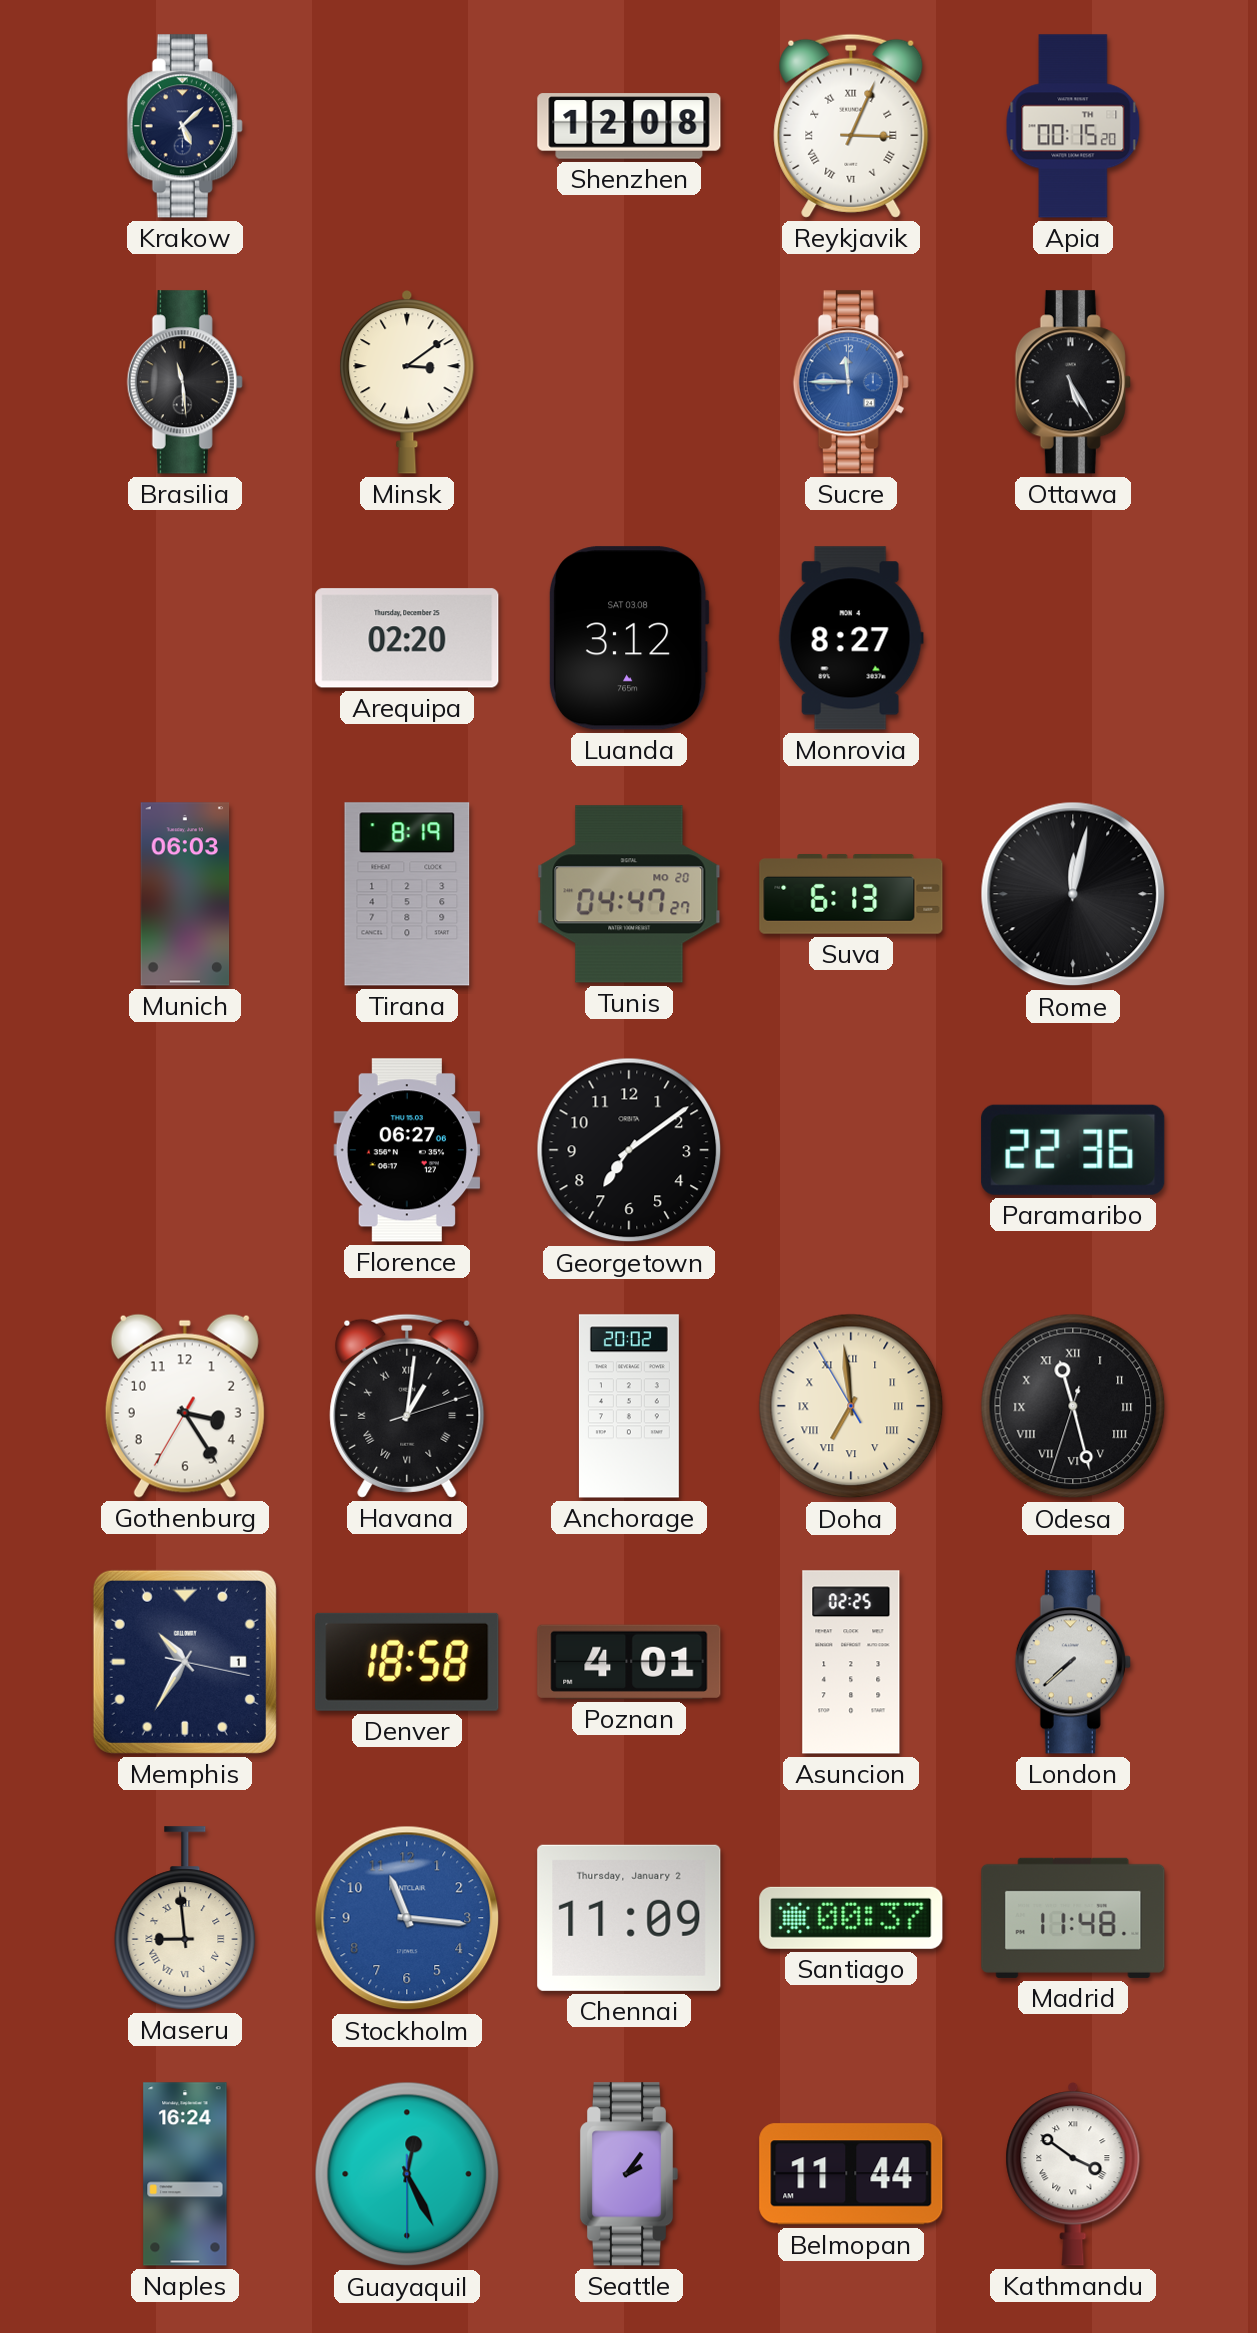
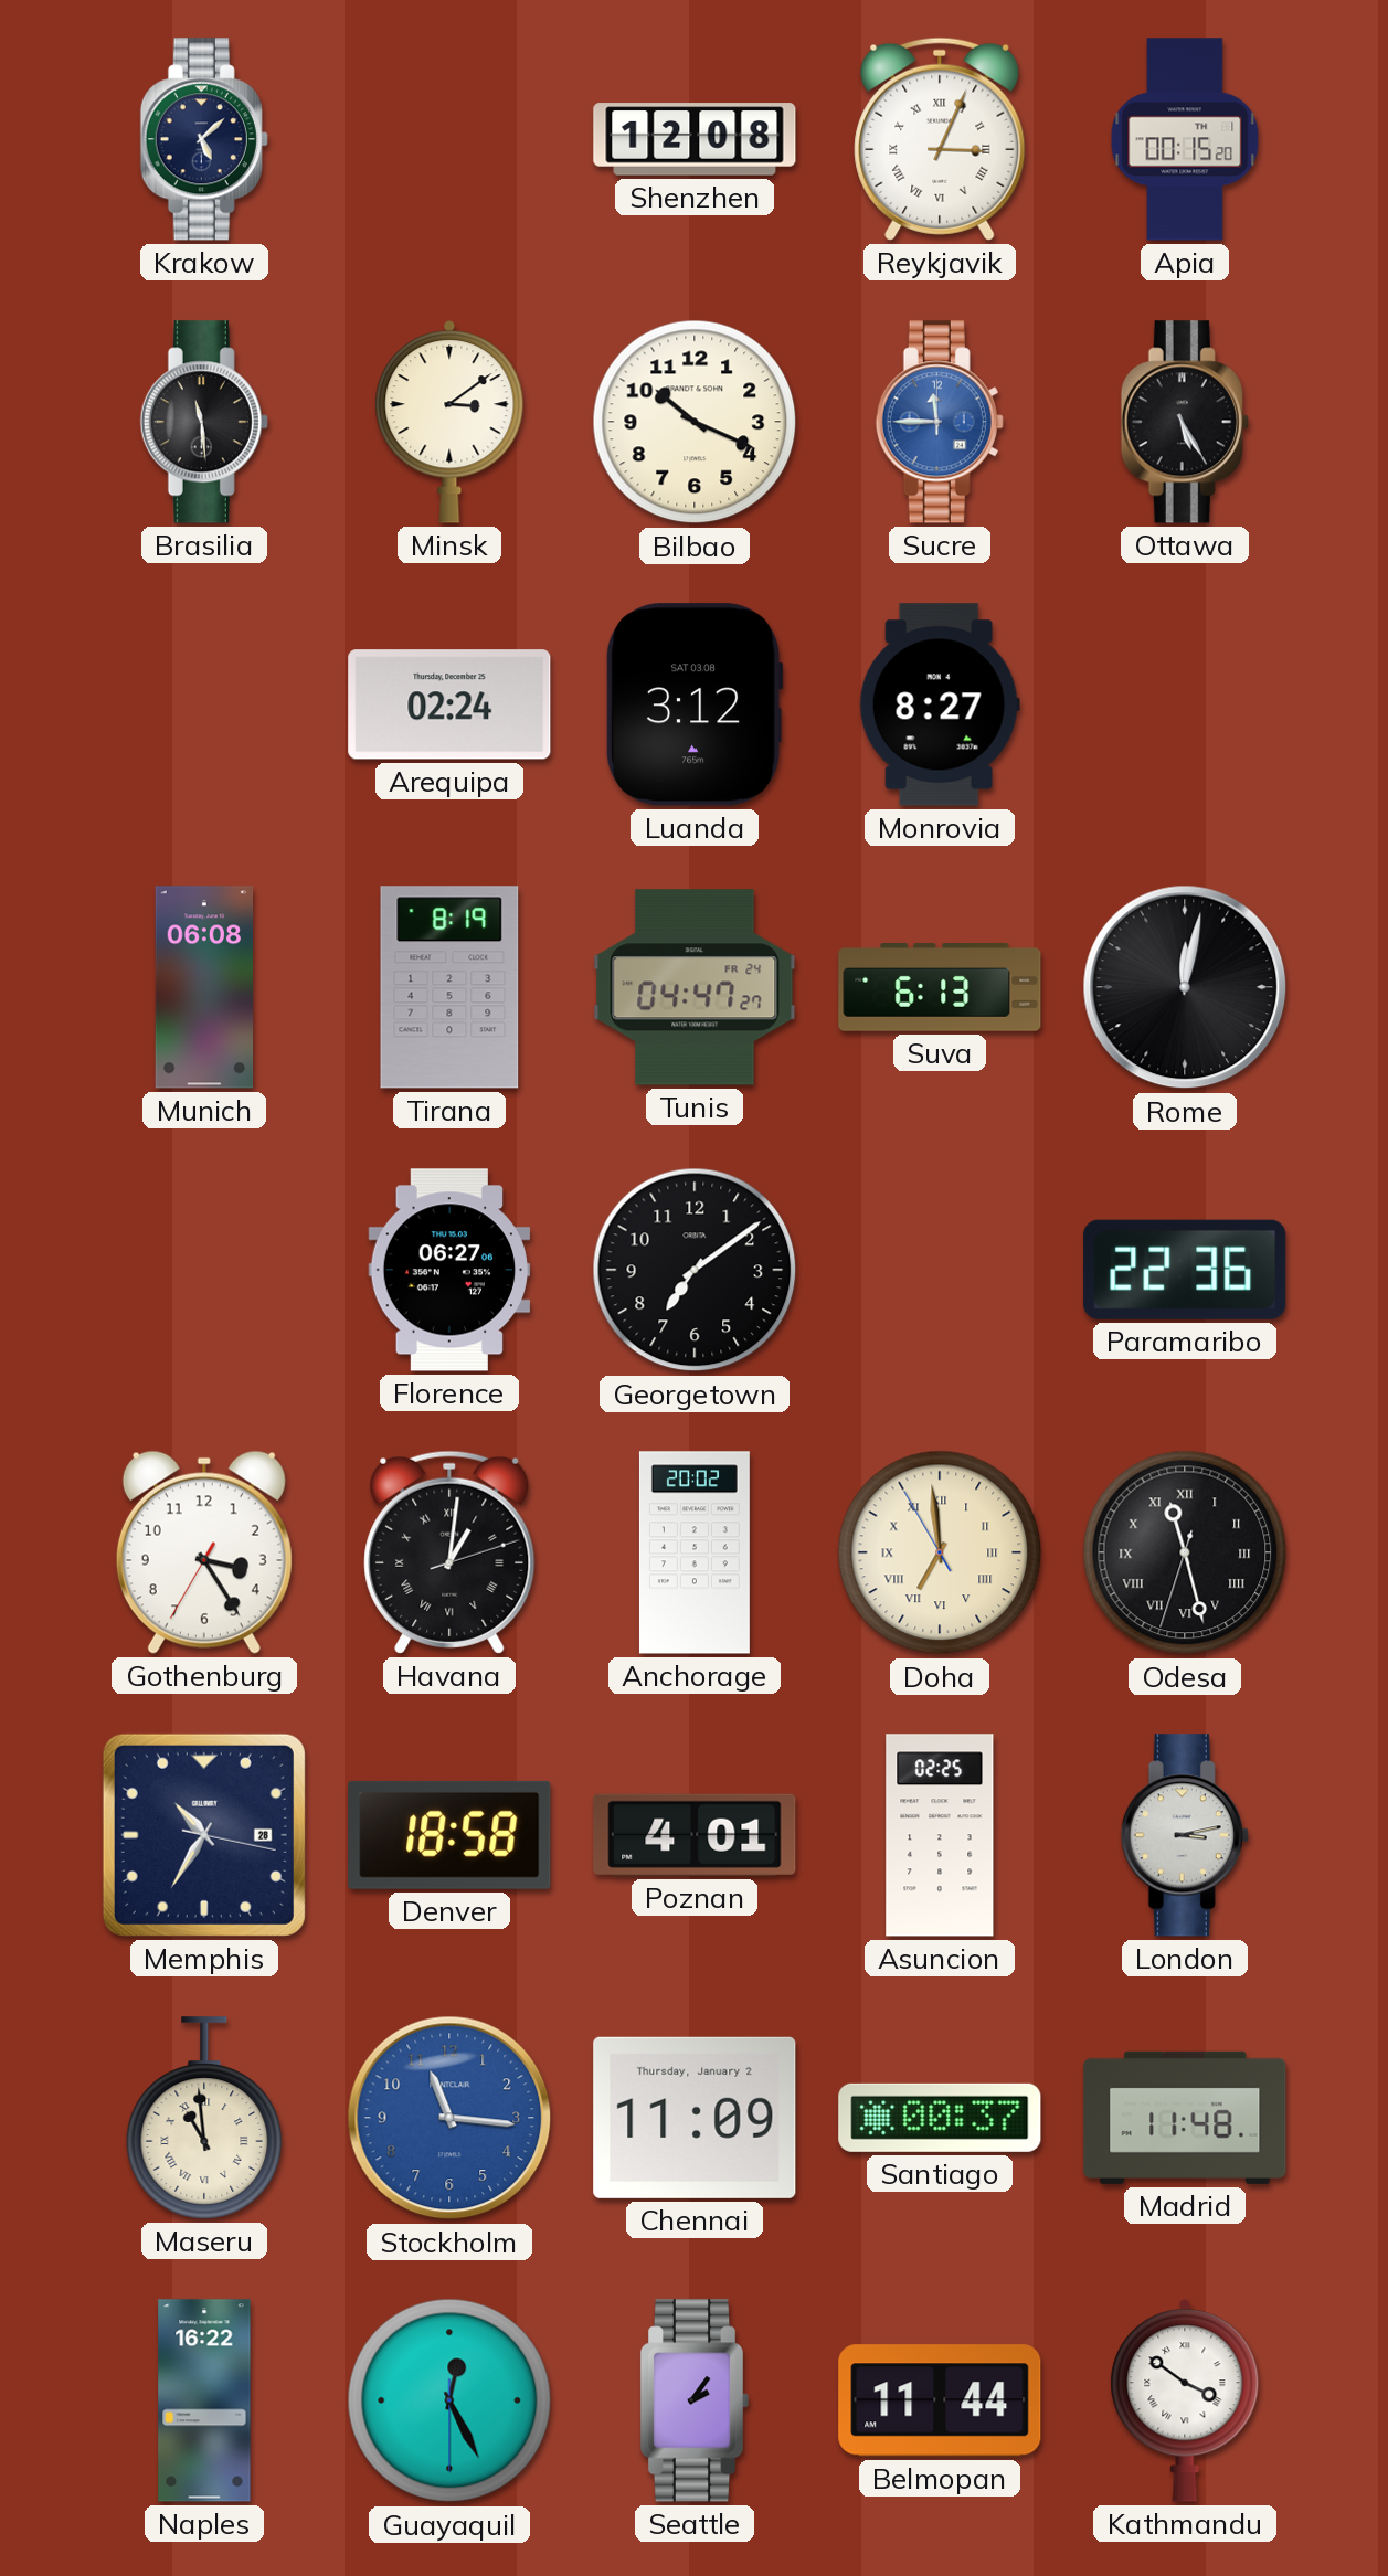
Bilbao: none -> 10:19 (695, 422)
Arequipa: 02:20 -> 02:24 (449, 704)
Munich: 06:03 -> 06:08 (204, 987)
Tunis date: MO 20 -> FR 24 (695, 987)
Memphis date: 1 -> 28 (204, 1835)
London: 7:38 -> 3:13 (1185, 1835)
Maseru: 8:59 -> 10:59 (204, 2118)
Naples: 16:24 -> 16:22 (204, 2400)
